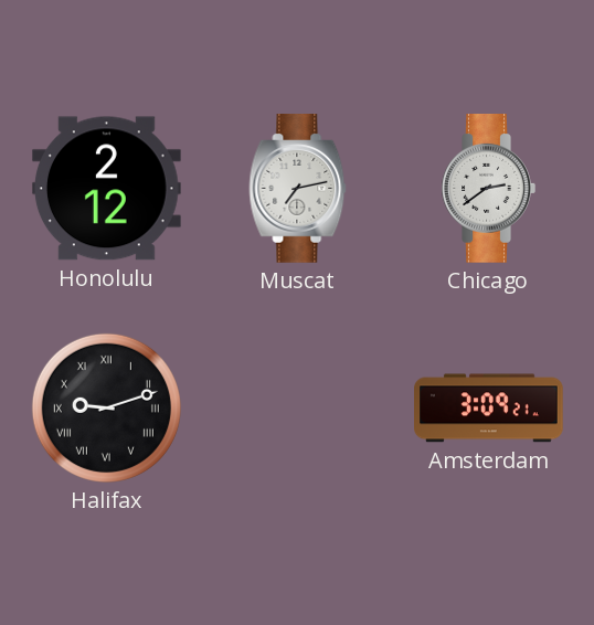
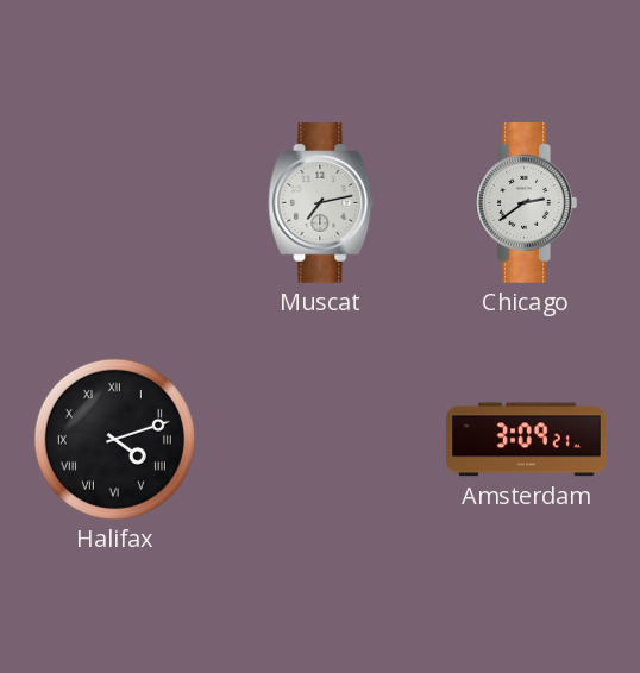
Honolulu: 2:12 -> none (106, 189)
Halifax: 9:12 -> 4:12 (114, 439)
